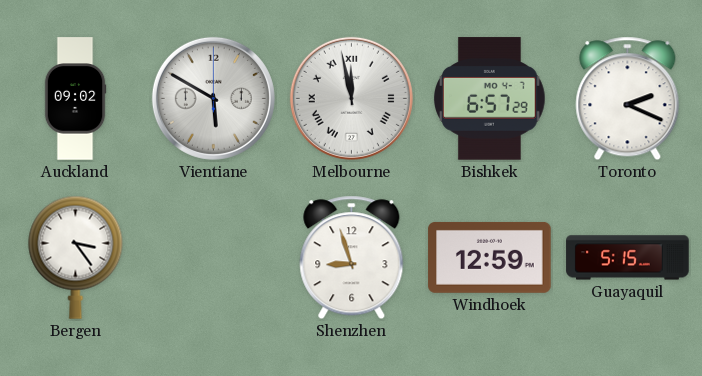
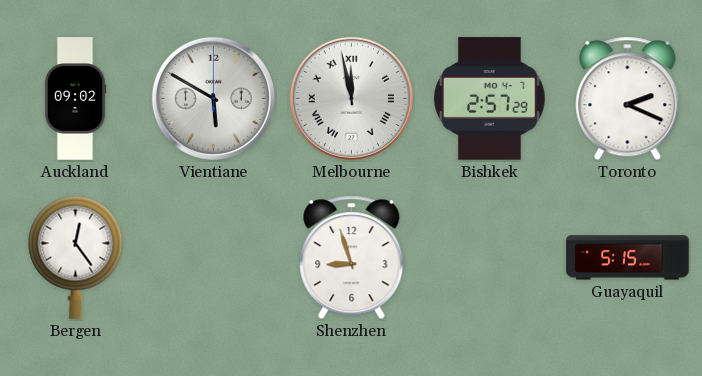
Bishkek: 6:57 -> 2:57 (490, 99)
Bergen: 3:24 -> 12:24 (76, 257)
Windhoek: 12:59 -> none (490, 257)
